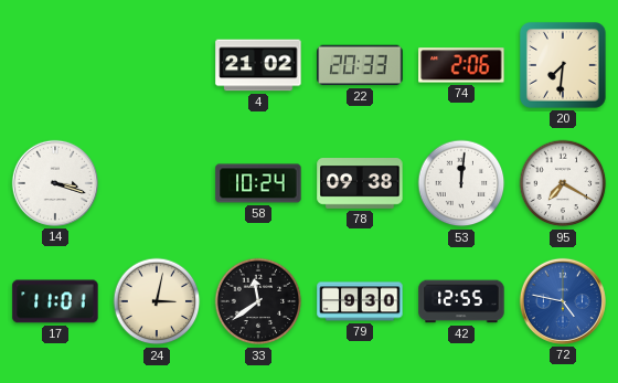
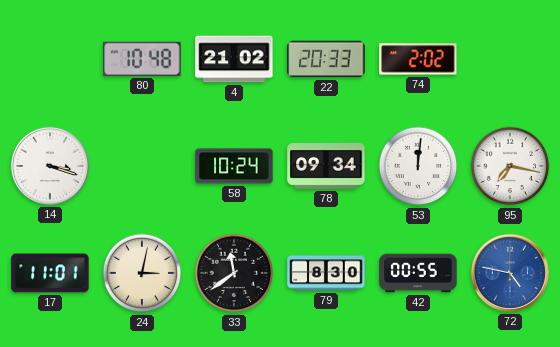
80: none -> 10:48 (142, 59)
74: 2:06 -> 2:02 (418, 59)
20: 7:31 -> none (564, 66)
78: 09:38 -> 09:34 (326, 167)
95: 7:20 -> 7:17 (510, 166)
79: 9:30 -> 8:30 (326, 273)
42: 12:55 -> 00:55 (418, 273)
